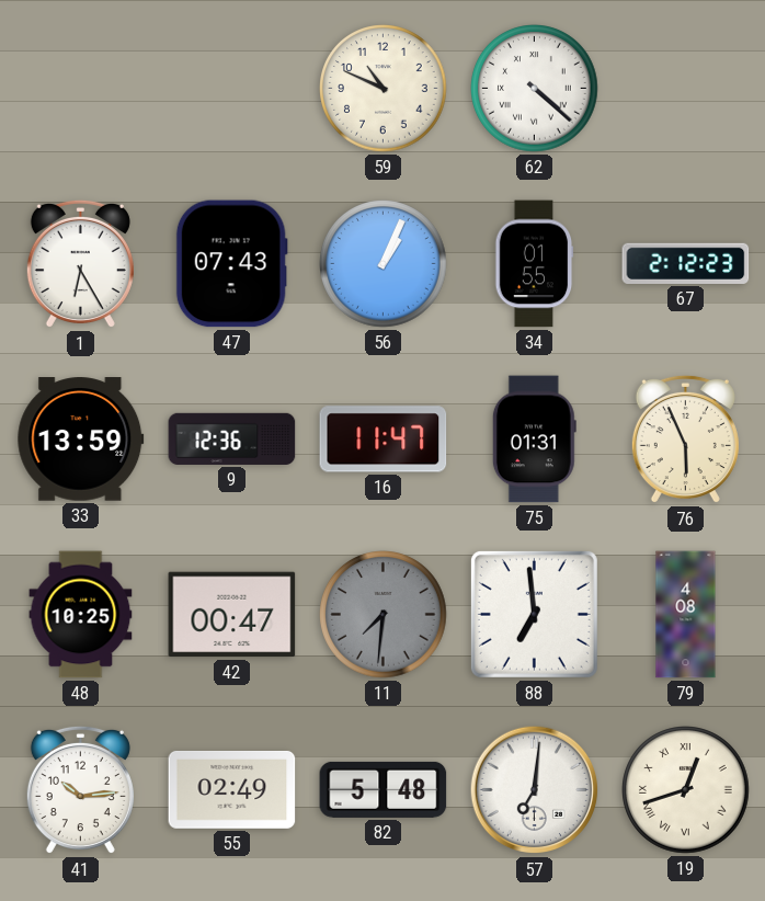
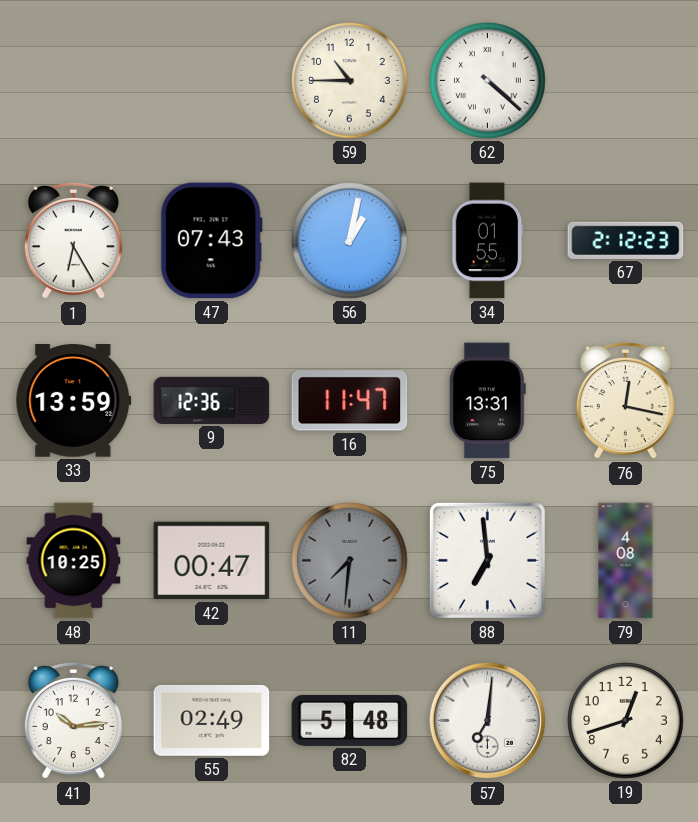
59: 10:49 -> 10:45 (350, 81)
56: 1:04 -> 1:02 (350, 241)
75: 01:31 -> 13:31 (487, 401)
76: 5:56 -> 12:17 (625, 401)
19 numerals: Roman -> Arabic (626, 721)
